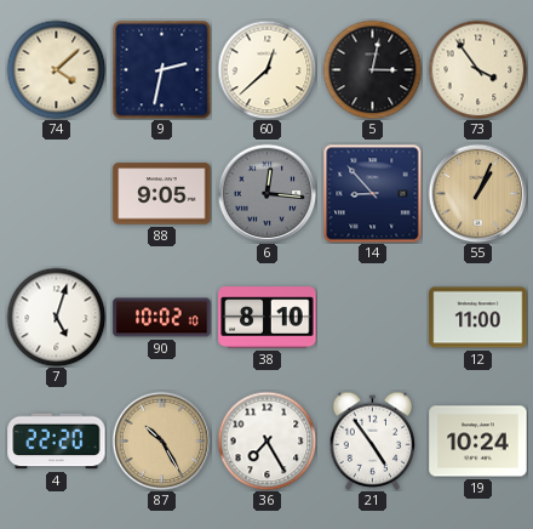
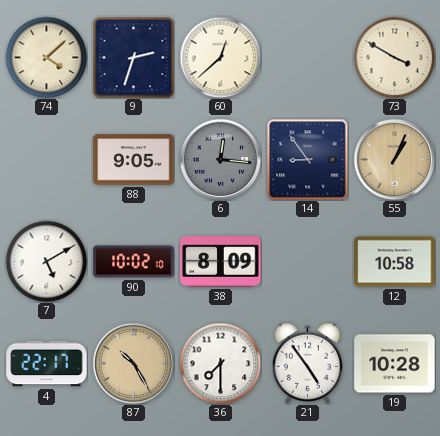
9: 2:32 -> 2:33 (133, 57)
5: 3:02 -> none (372, 69)
73: 3:54 -> 3:50 (394, 57)
14: 8:53 -> 8:54 (307, 159)
7: 5:03 -> 5:10 (46, 261)
38: 8:10 -> 8:09 (221, 262)
12: 11:00 -> 10:58 (395, 262)
4: 22:20 -> 22:17 (47, 364)
36: 7:25 -> 7:30 (220, 363)
19: 10:24 -> 10:28 (395, 364)
